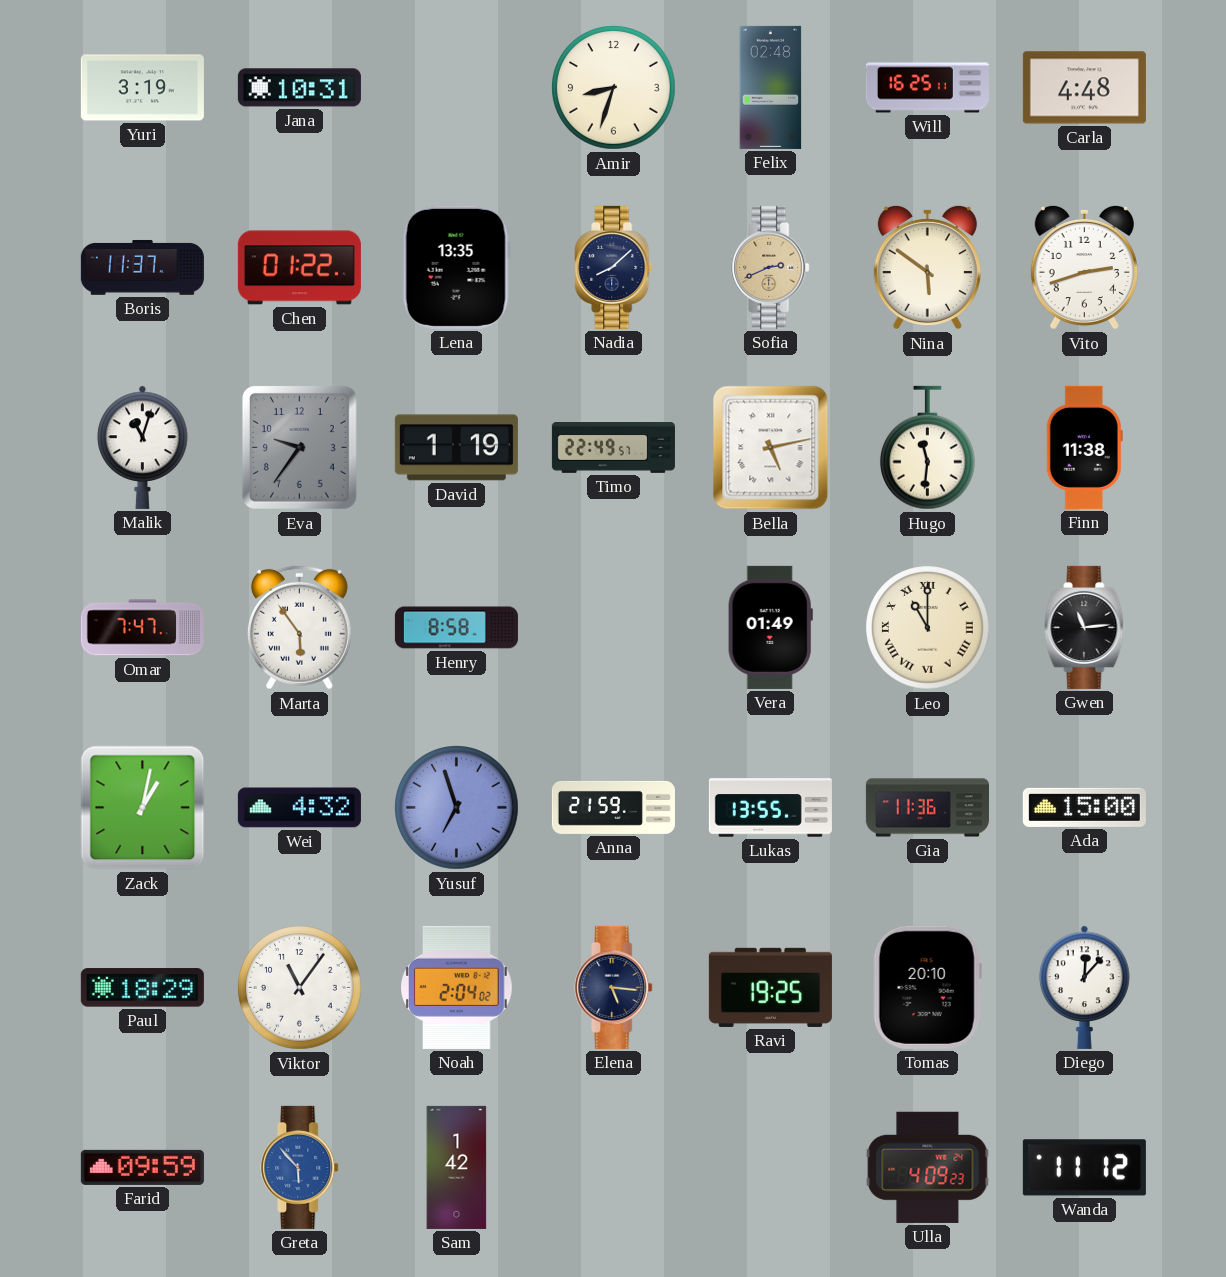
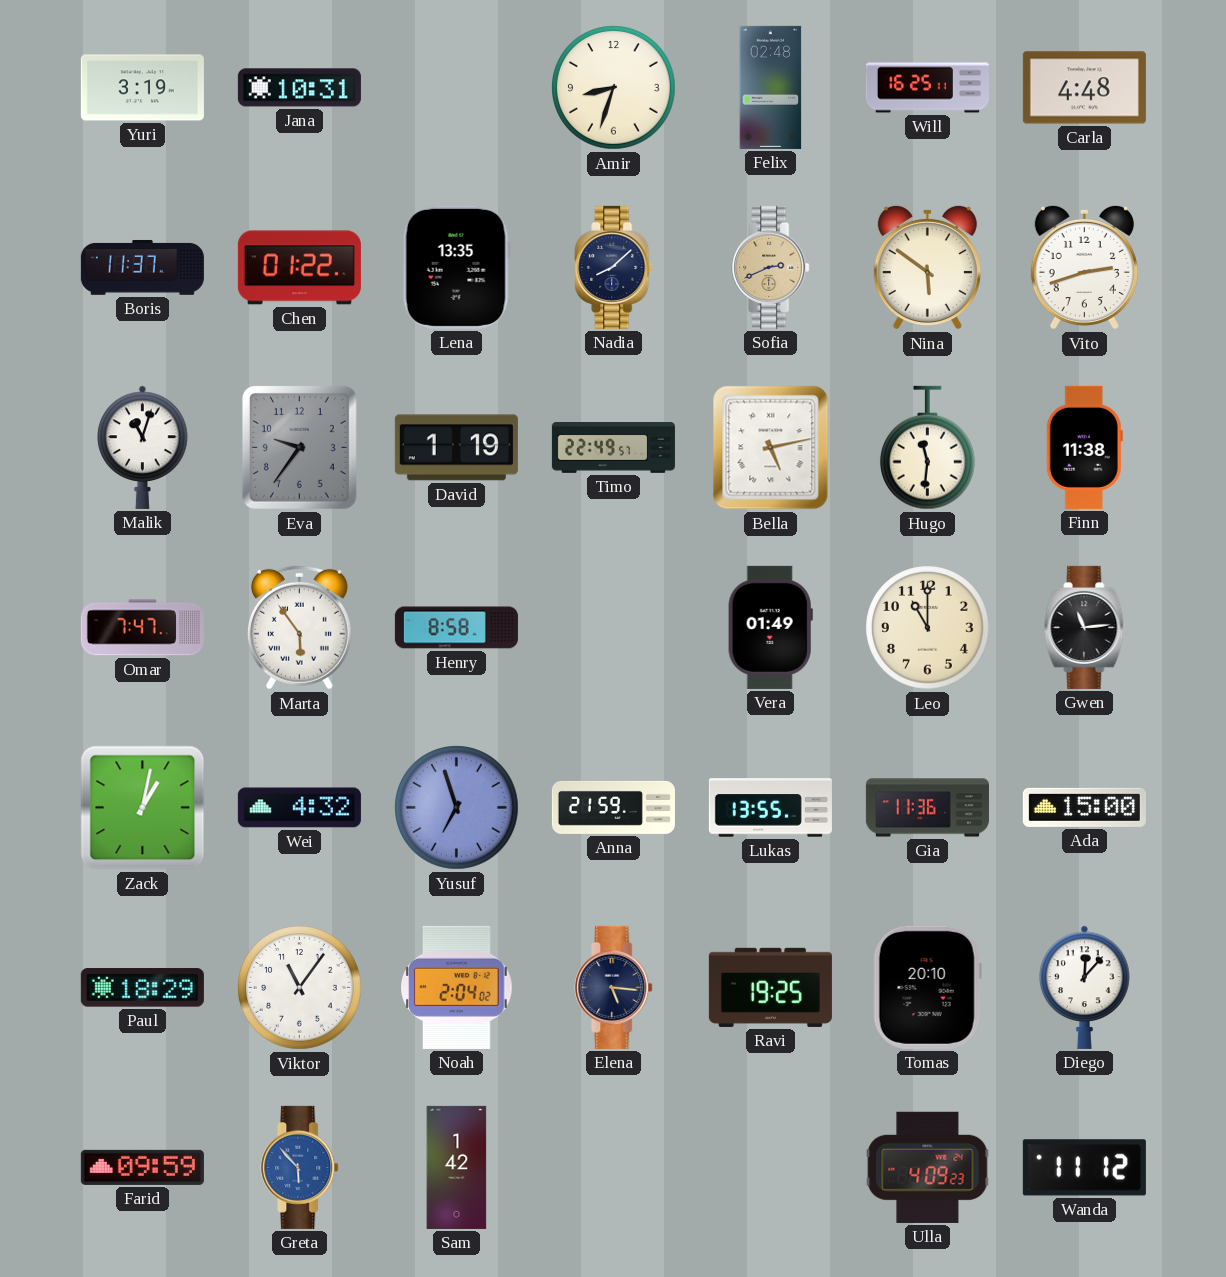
Leo numerals: Roman -> Arabic (928, 628)
